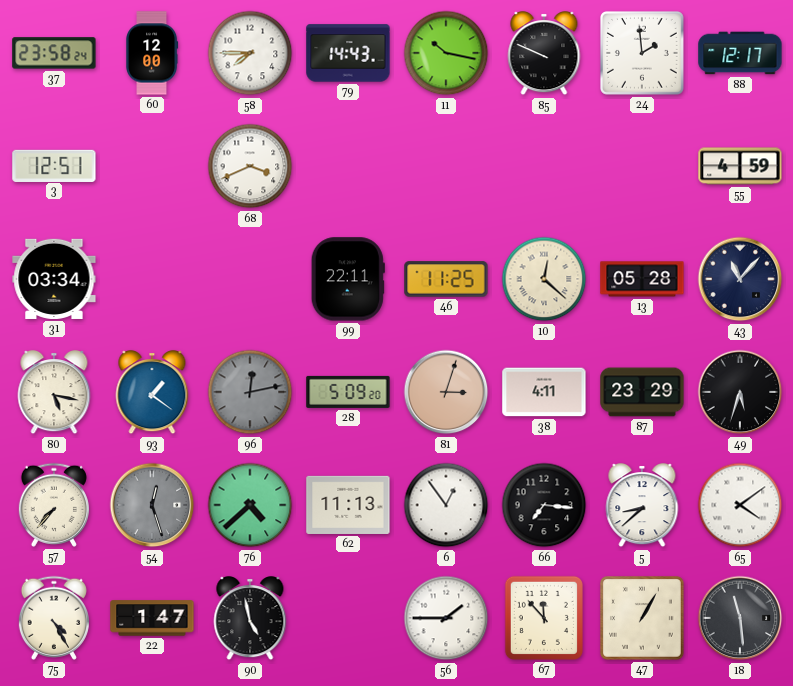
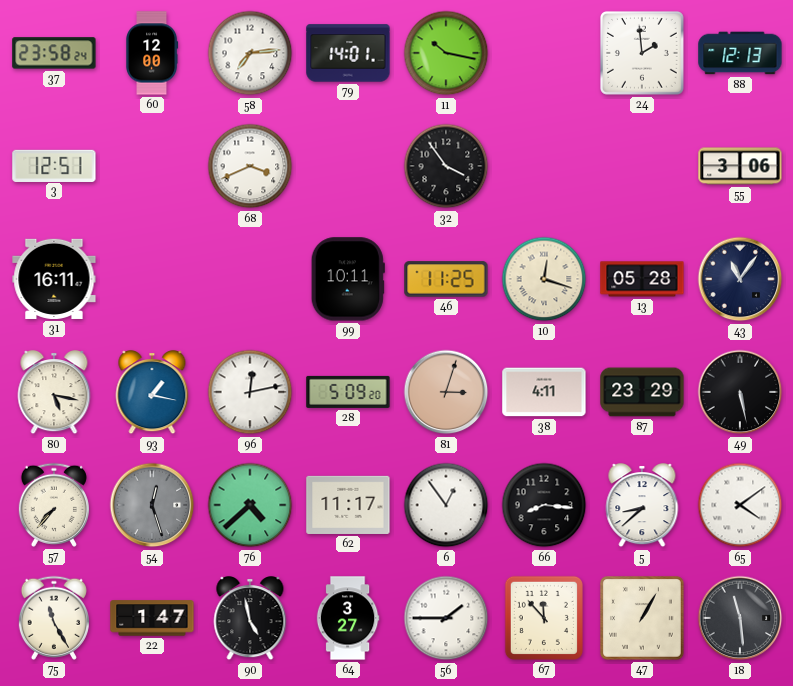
58: 7:45 -> 7:14 (250, 53)
79: 14:43 -> 14:01 (348, 53)
85: 9:49 -> none (544, 54)
88: 12:17 -> 12:13 (740, 53)
32: none -> 3:54 (446, 166)
55: 4:59 -> 3:06 (740, 166)
31: 03:34 -> 16:11 (54, 279)
99: 22:11 -> 10:11 (348, 279)
10: 12:22 -> 12:18 (544, 279)
43: 11:07 -> 11:06 (740, 279)
93: 1:21 -> 1:17 (152, 393)
96 dial: grey -> white (250, 392)
49: 5:33 -> 5:28 (740, 392)
62: 11:13 -> 11:17 (348, 505)
66: 7:16 -> 8:16 (544, 505)
75: 4:25 -> 11:25 (54, 618)
64: none -> 3:27 (348, 618)
